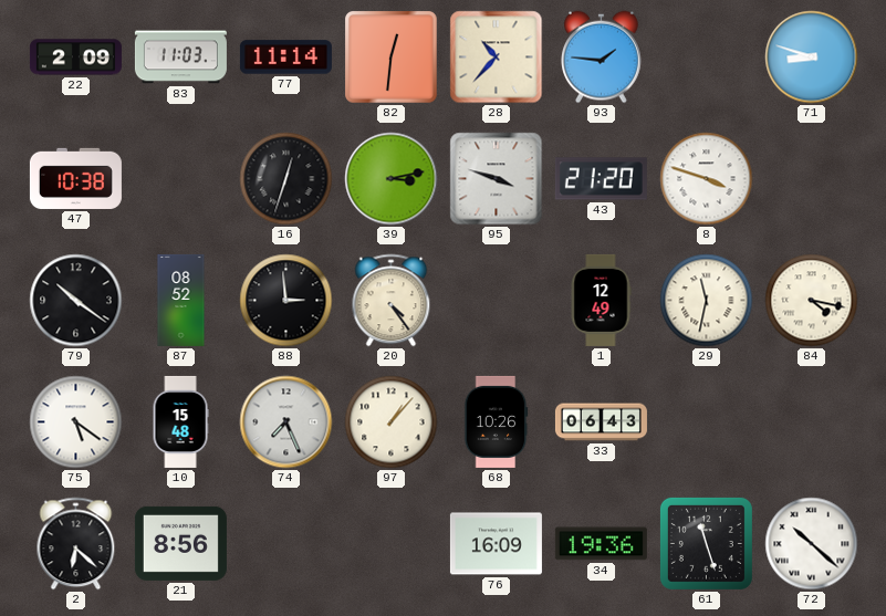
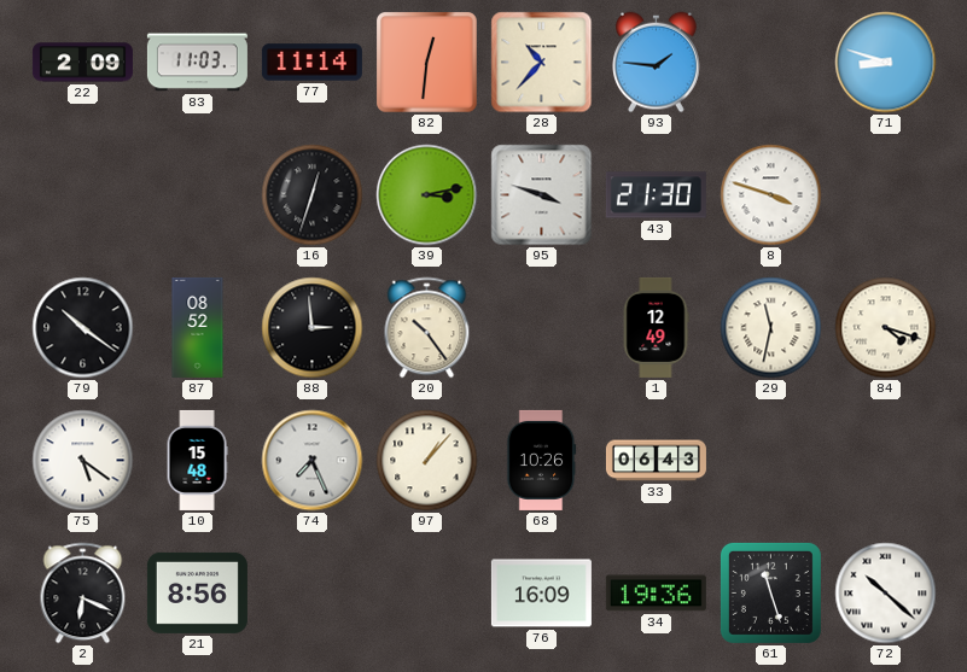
47: 10:38 -> none (75, 178)
43: 21:20 -> 21:30 (656, 195)
20: 4:24 -> 10:24 (427, 328)
84: 4:17 -> 4:18 (886, 328)
2: 6:22 -> 6:19 (83, 594)
